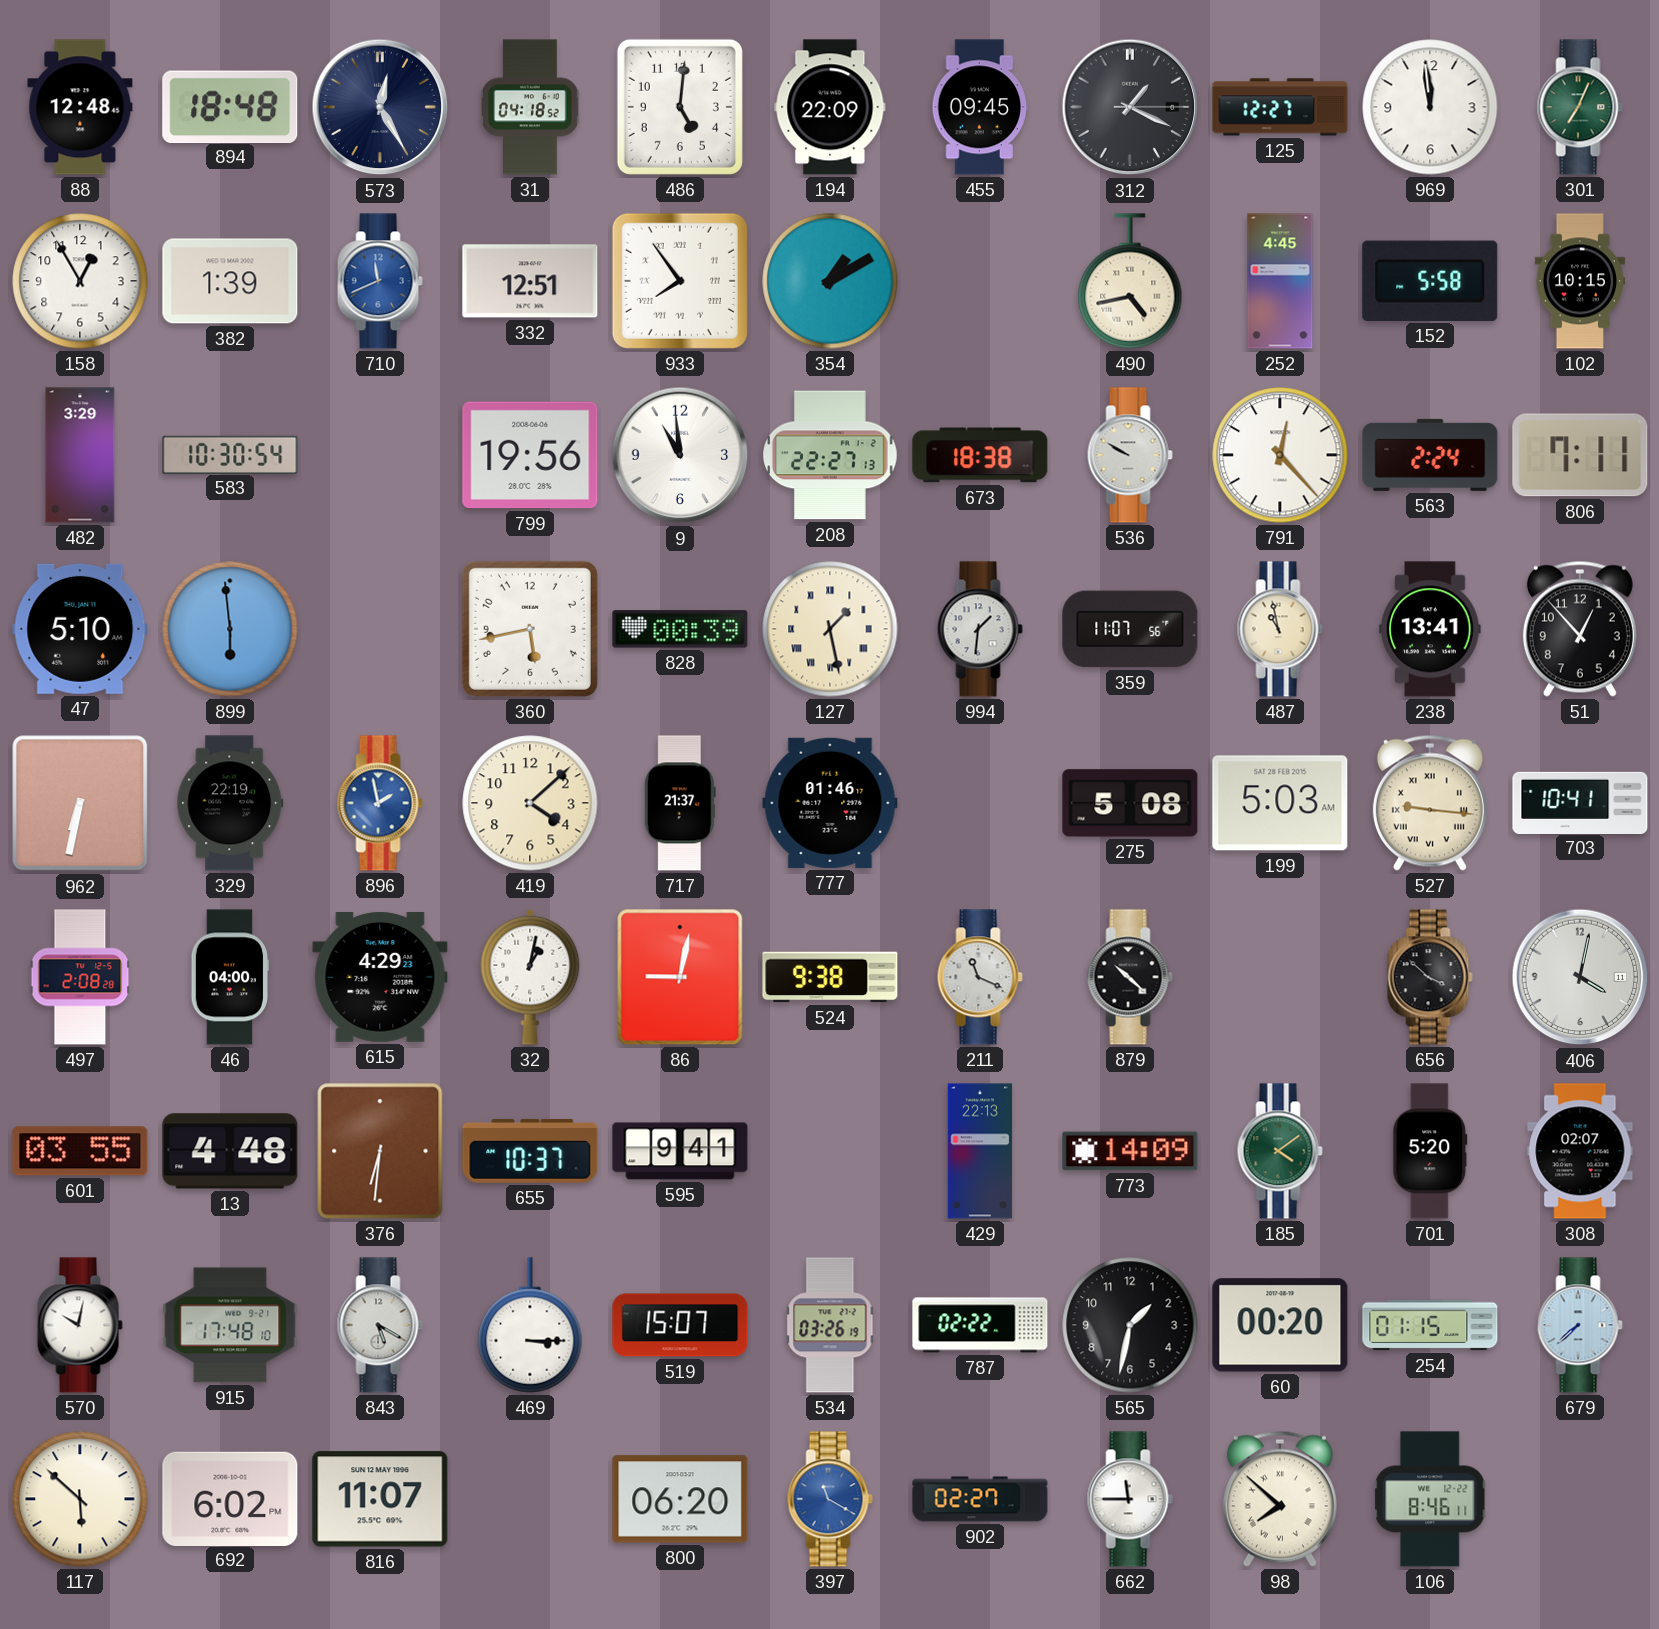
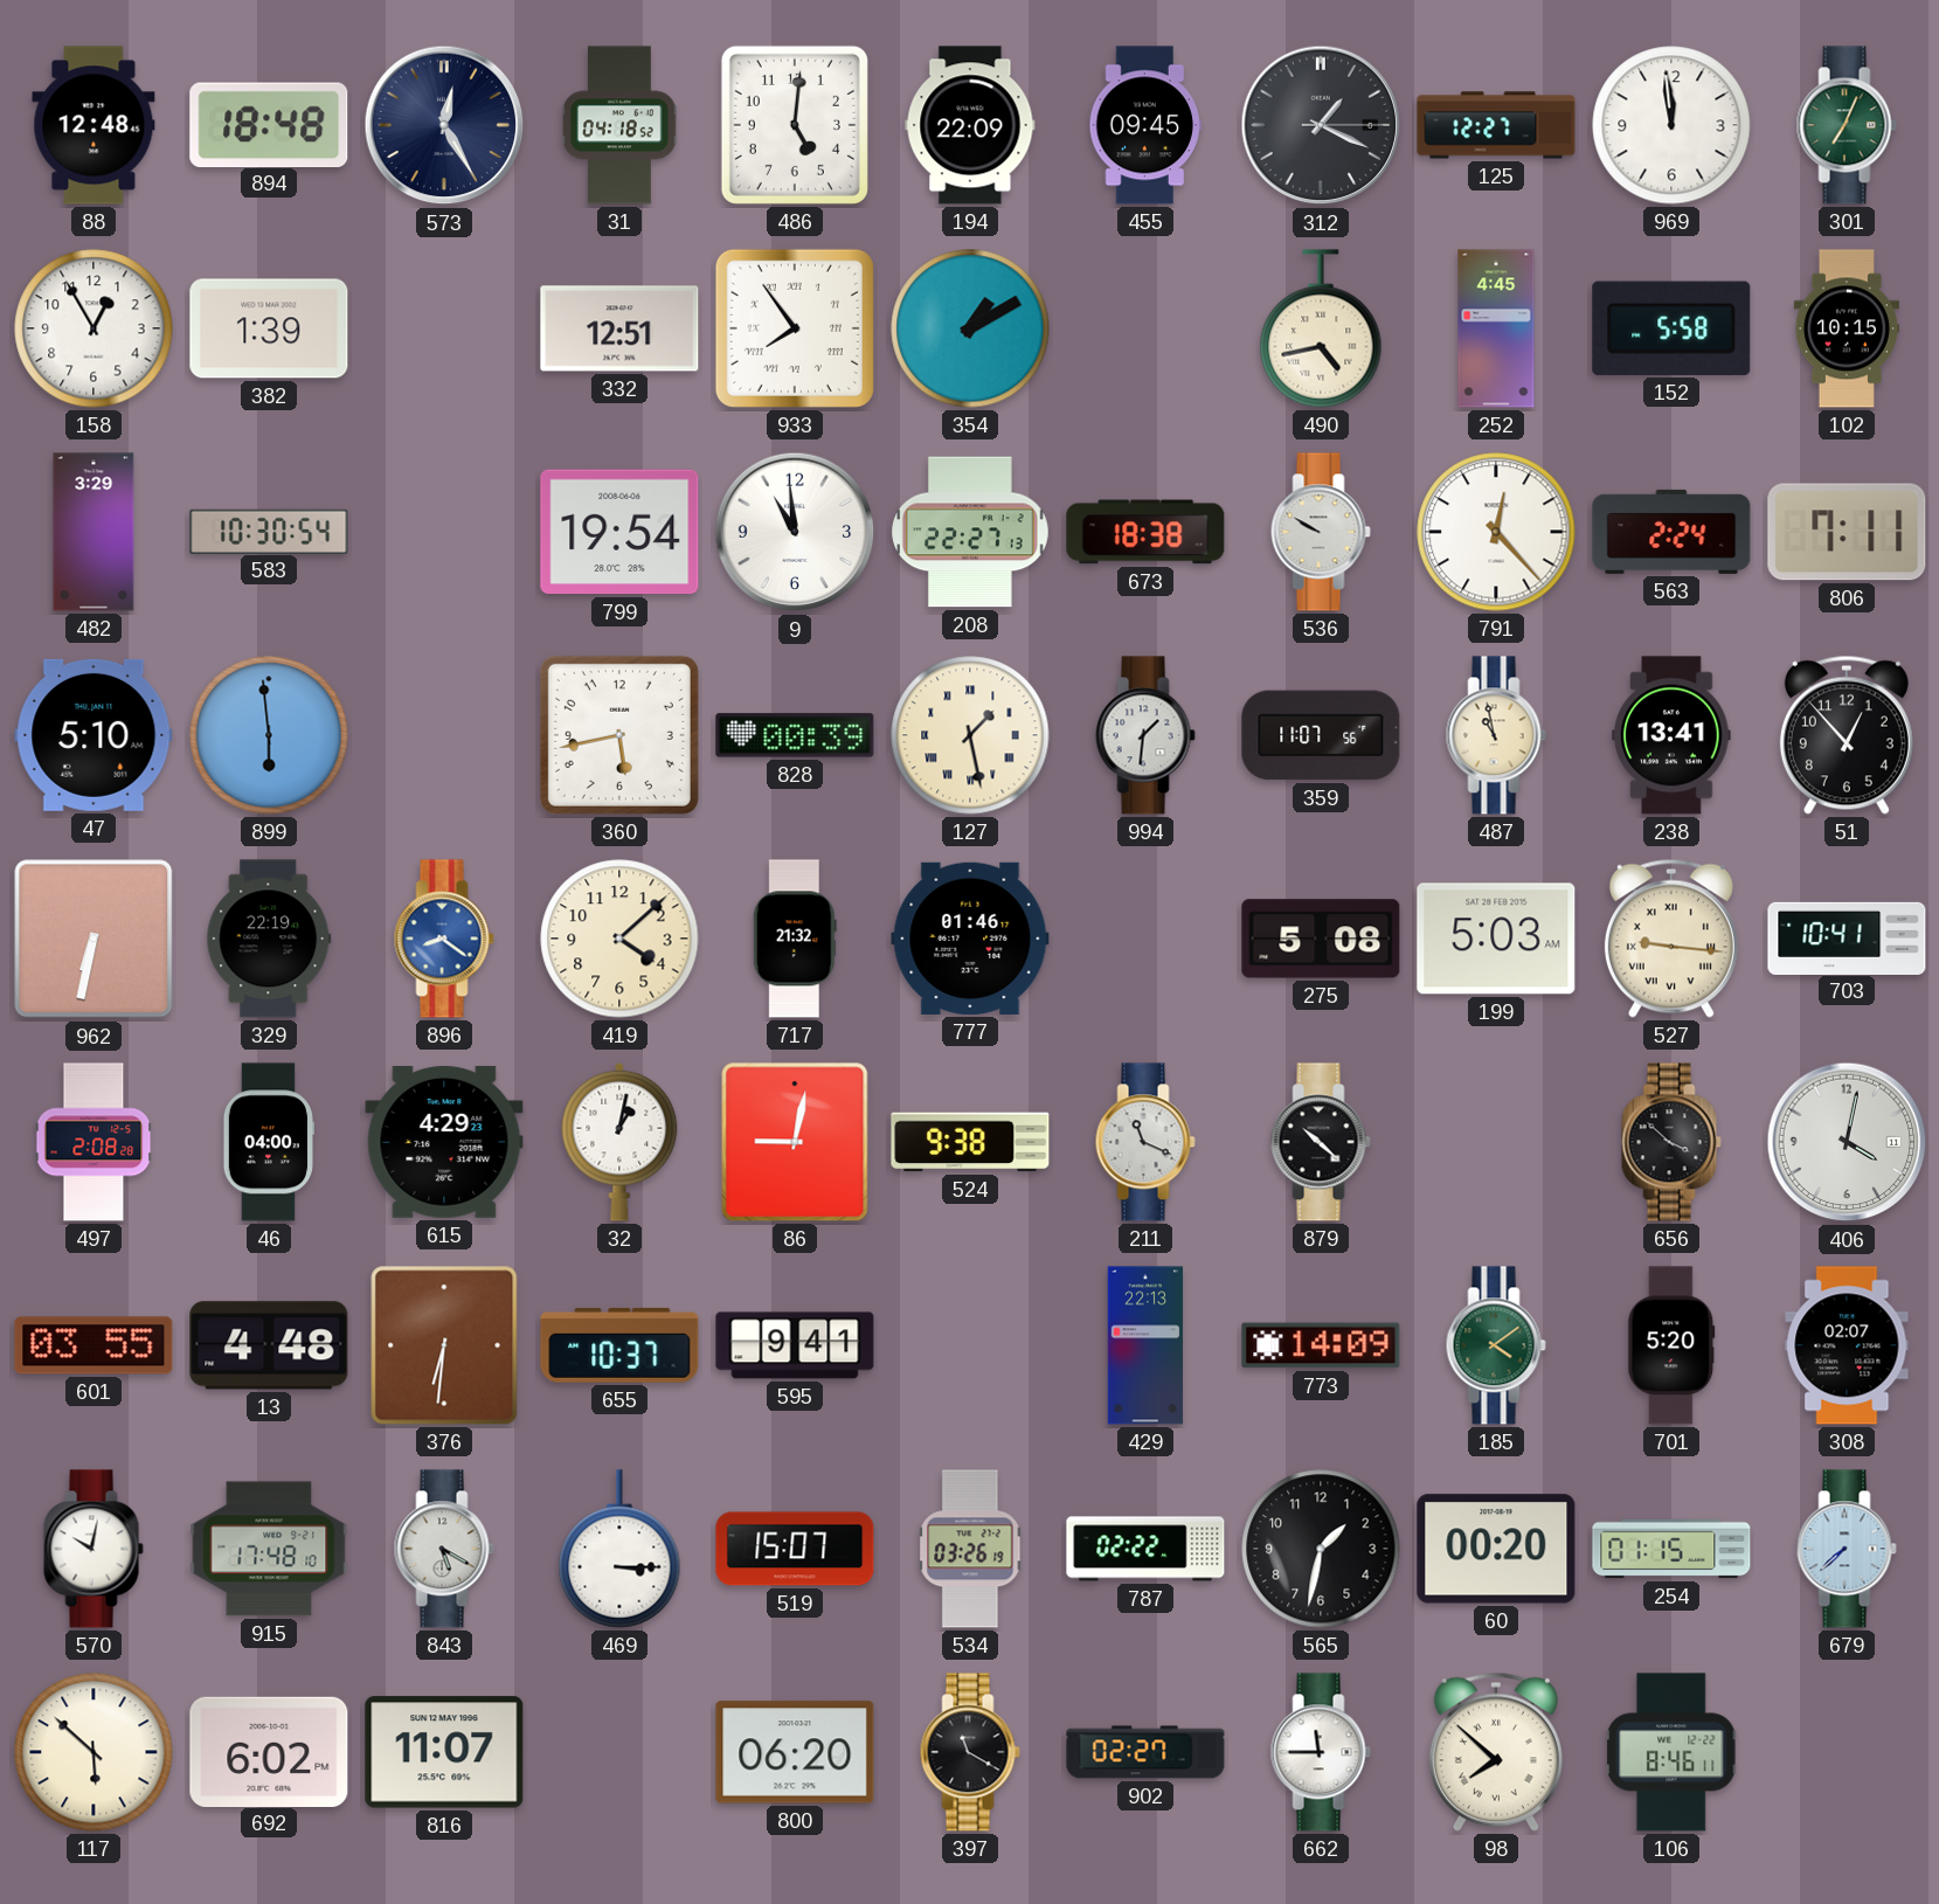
710: 11:41 -> none (380, 281)
799: 19:56 -> 19:54 (619, 532)
896: 1:58 -> 8:21 (444, 939)
717: 21:37 -> 21:32 (795, 939)
397 dial: blue -> black (970, 1752)
